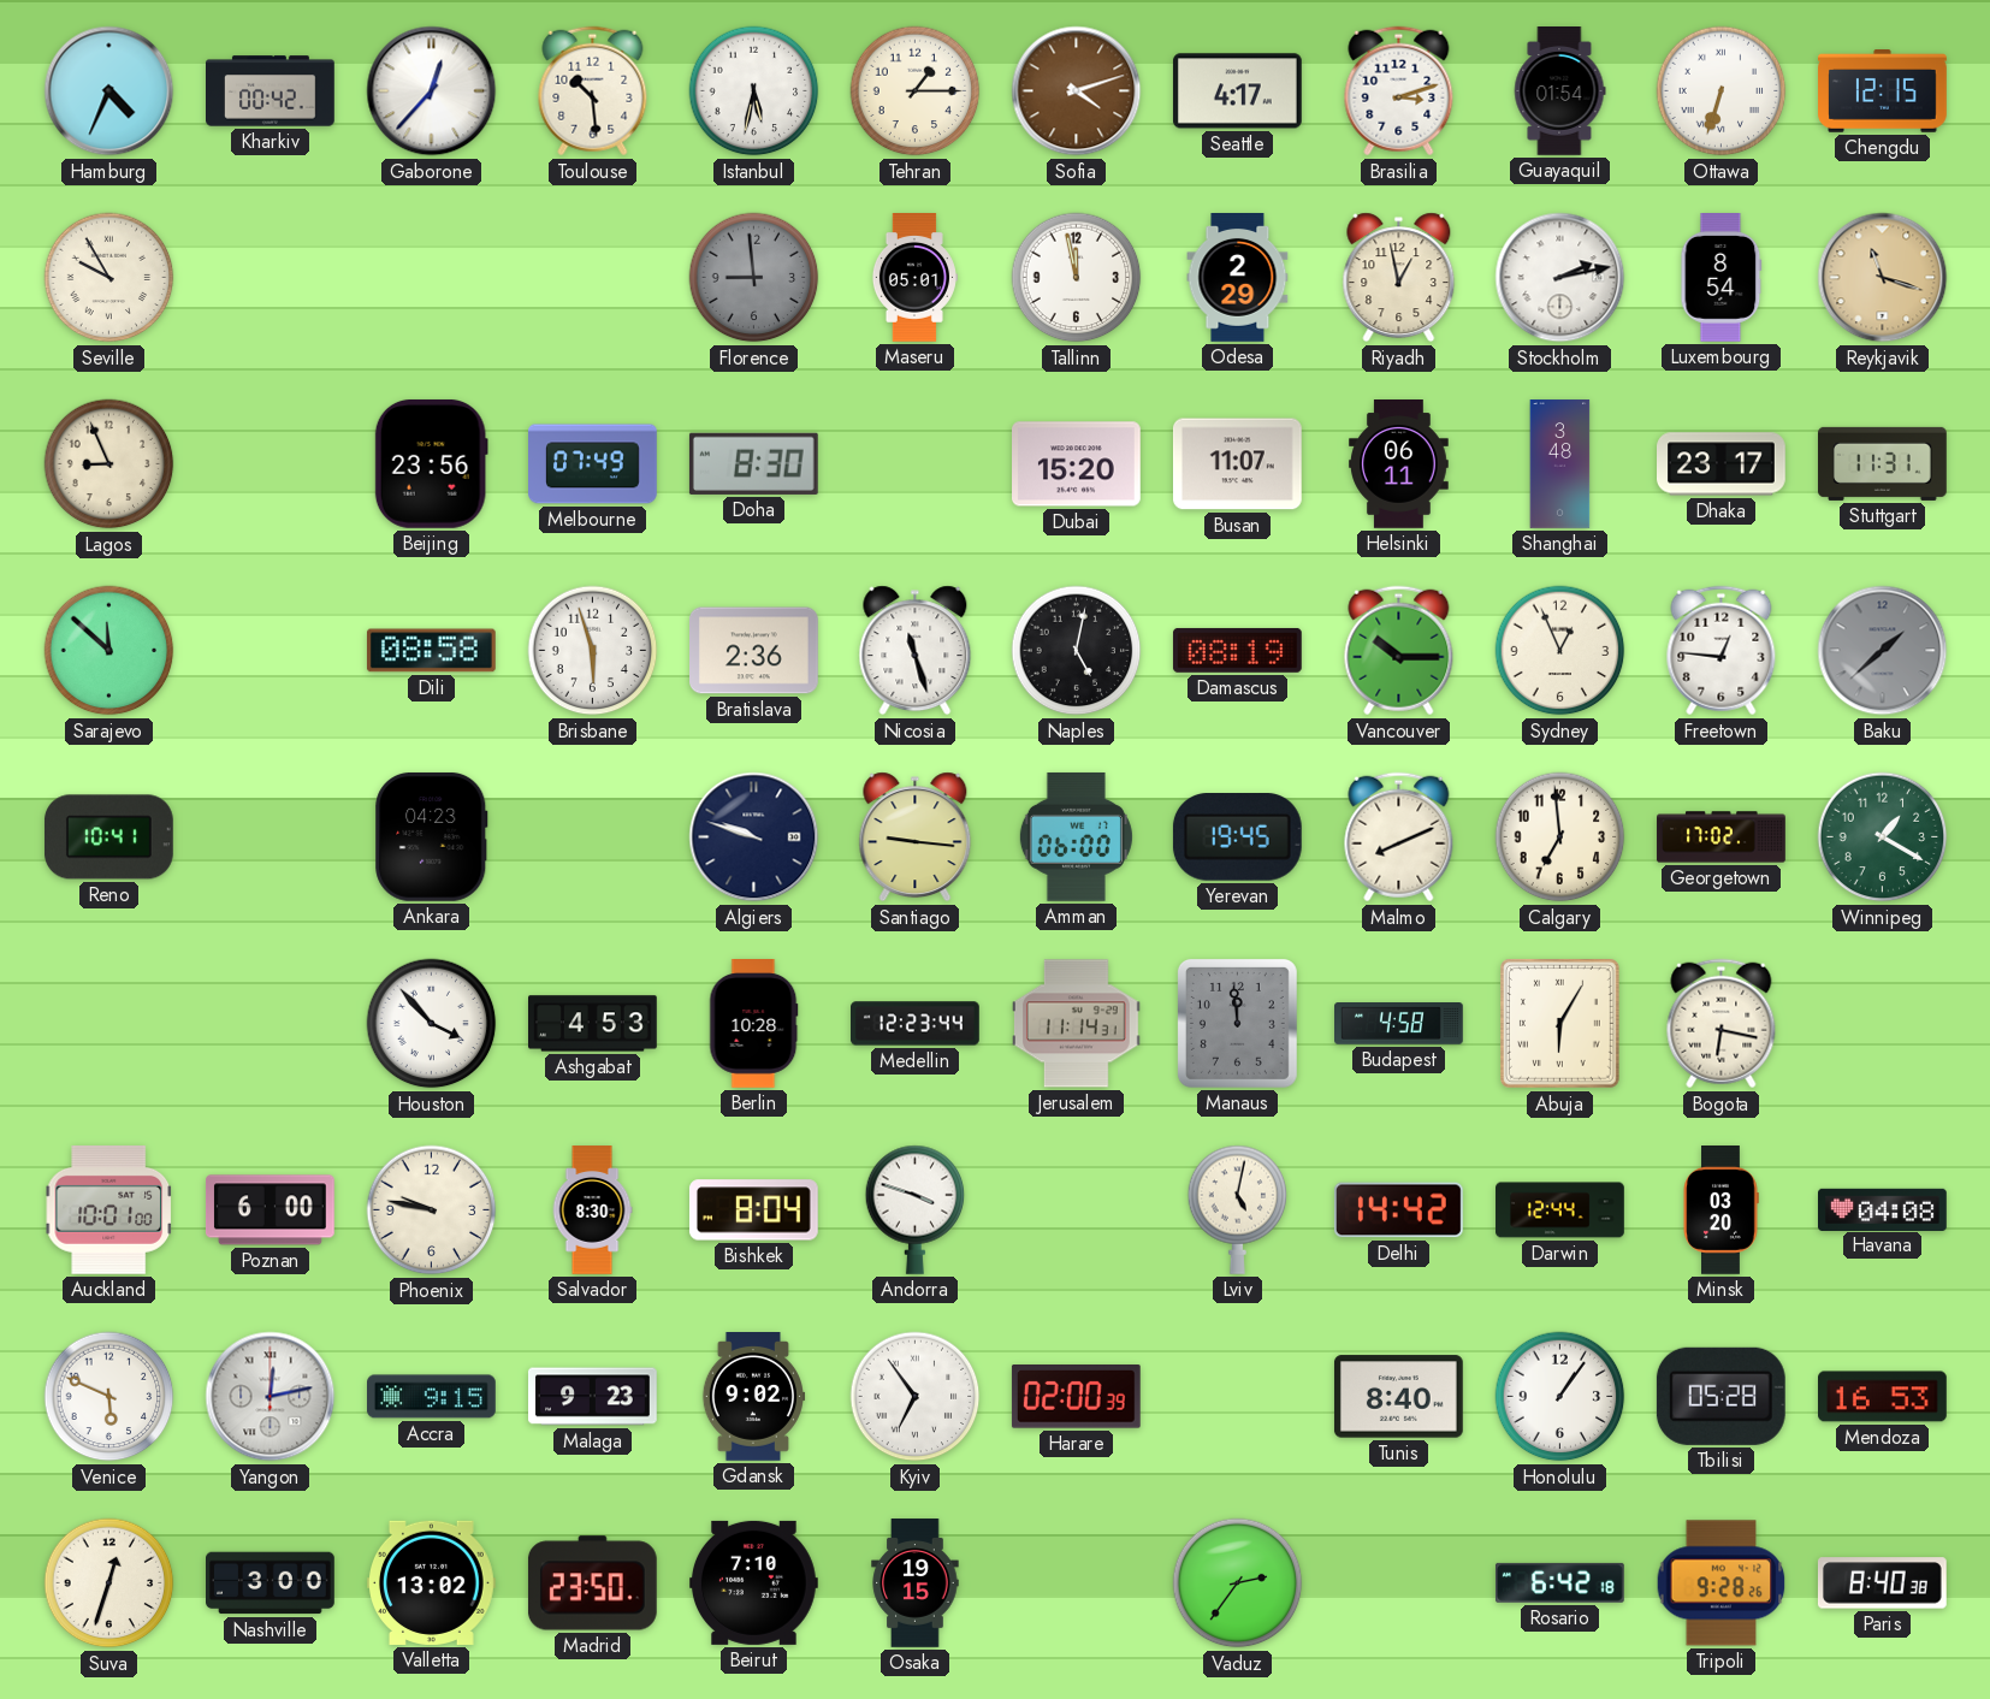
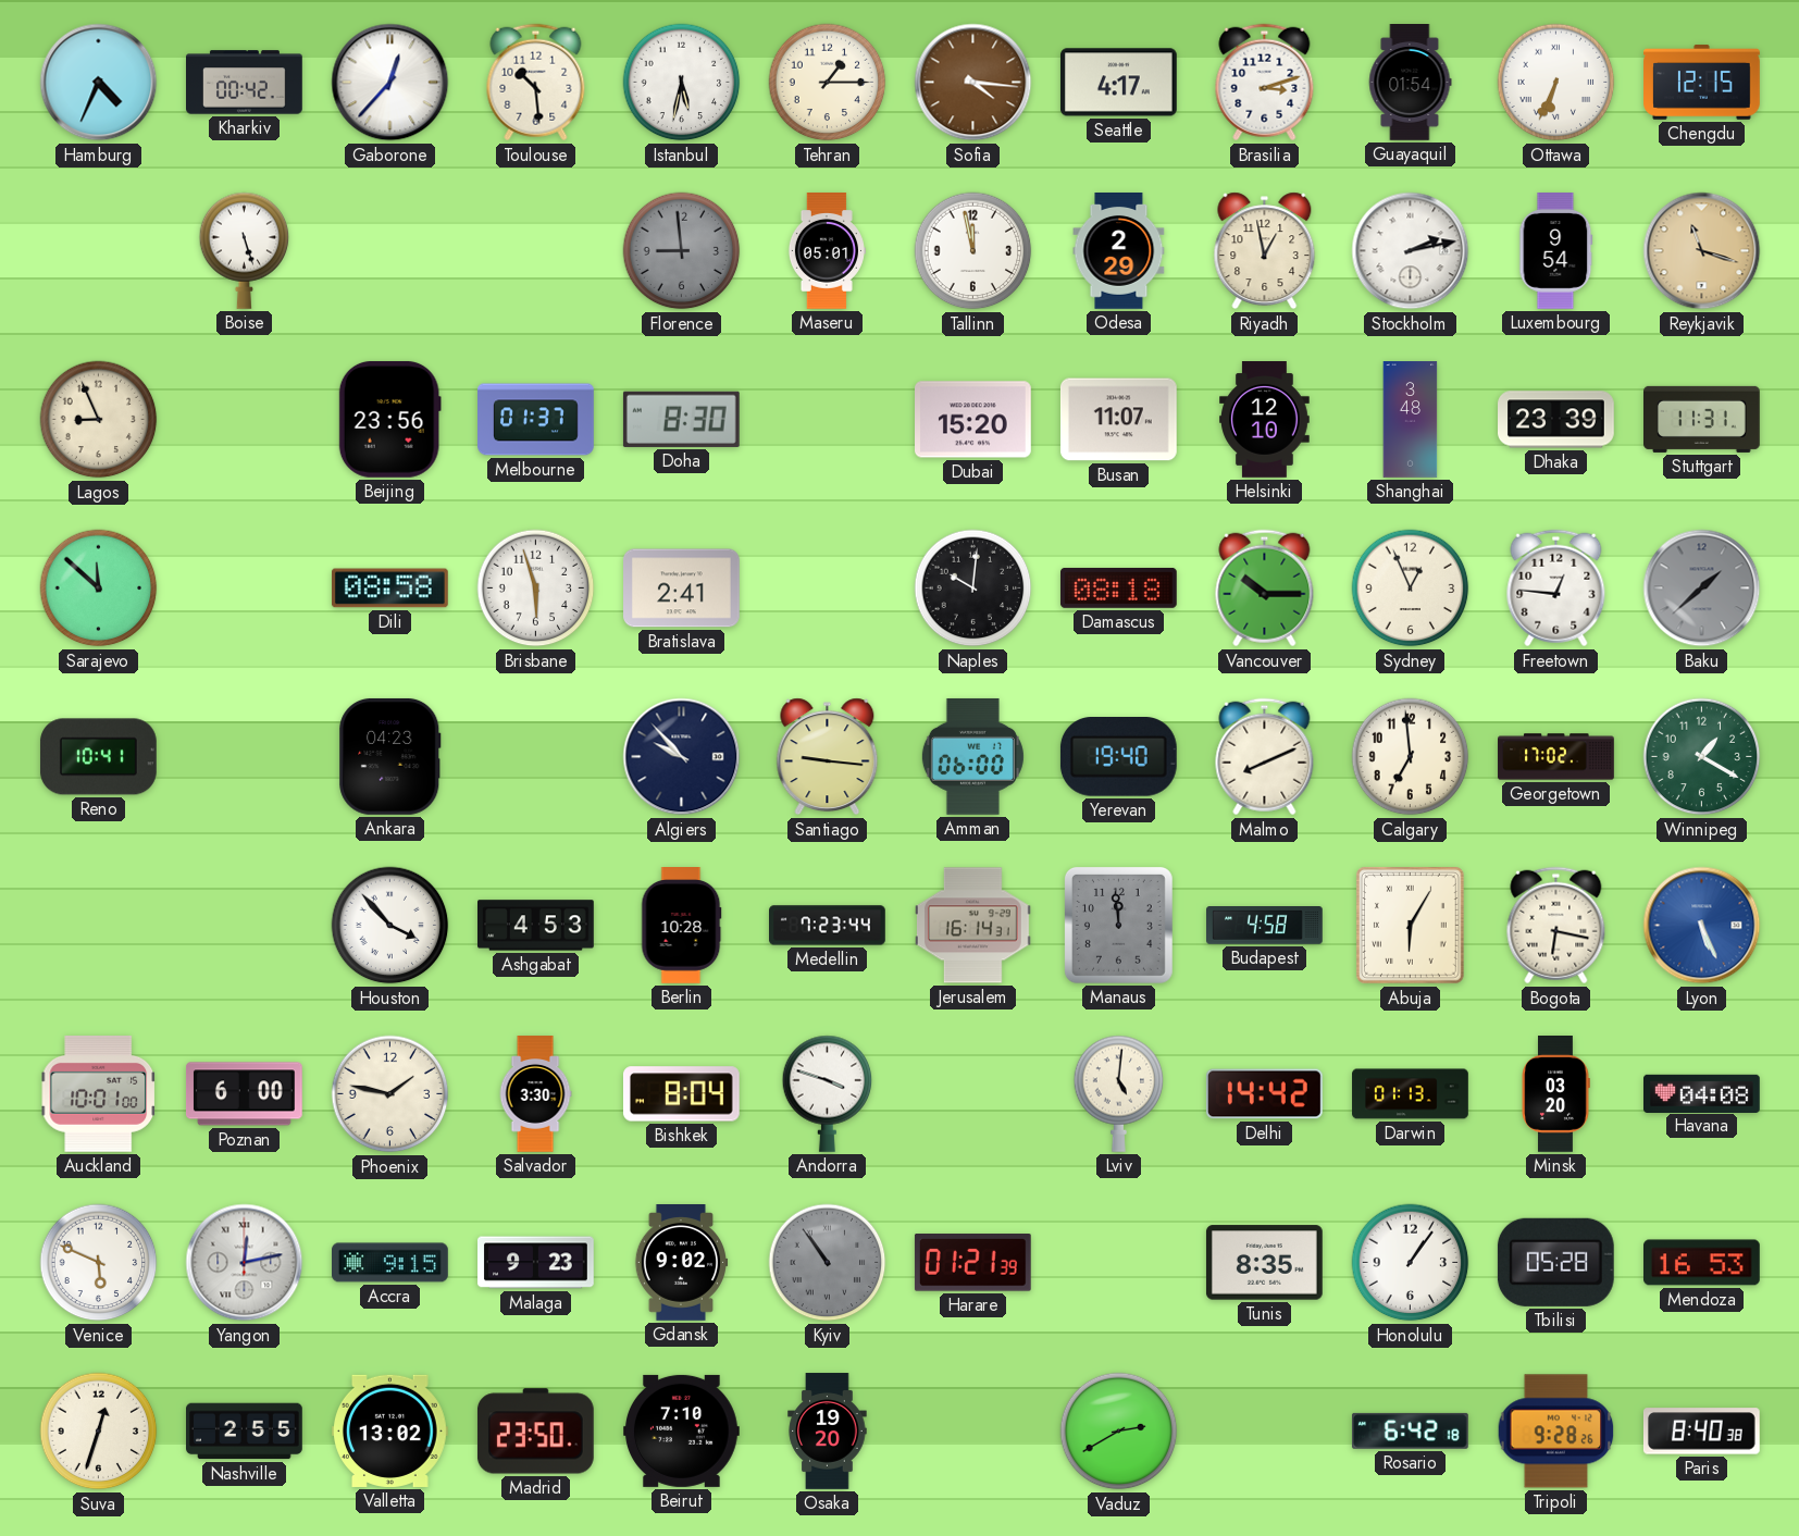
Sofia: 4:12 -> 4:16 (973, 83)
Ottawa: 6:33 -> 6:34 (1556, 83)
Seville: 9:55 -> none (109, 278)
Boise: none -> 5:27 (245, 250)
Luxembourg: 8:54 -> 9:54 (1556, 251)
Melbourne: 07:49 -> 01:37 (536, 420)
Helsinki: 06:11 -> 12:10 (1265, 420)
Dhaka: 23:17 -> 23:39 (1556, 420)
Bratislava: 2:36 -> 2:41 (682, 589)
Nicosia: 11:27 -> none (916, 651)
Naples: 5:02 -> 10:01 (973, 589)
Damascus: 08:19 -> 08:18 (1118, 587)
Algiers: 9:48 -> 9:53 (682, 757)
Yerevan: 19:45 -> 19:40 (1118, 757)
Medellin: 12:23 -> 7:23 (828, 926)
Jerusalem: 11:14 -> 16:14 (973, 926)
Lyon: none -> 5:26 (1702, 926)
Phoenix: 9:47 -> 1:47 (390, 1094)
Salvador: 8:30 -> 3:30 (535, 1094)
Lviv: 5:02 -> 5:01 (1119, 1093)
Darwin: 12:44 -> 01:13 (1411, 1094)
Kyiv: 6:54 -> 10:54 (828, 1263)
Kyiv dial: white -> grey (828, 1263)
Harare: 02:00 -> 01:21 (972, 1263)
Tunis: 8:40 -> 8:35 (1264, 1263)
Nashville: 3:00 -> 2:55 (245, 1432)
Osaka: 19:15 -> 19:20 (828, 1432)
Vaduz: 2:36 -> 2:40 (1119, 1432)
